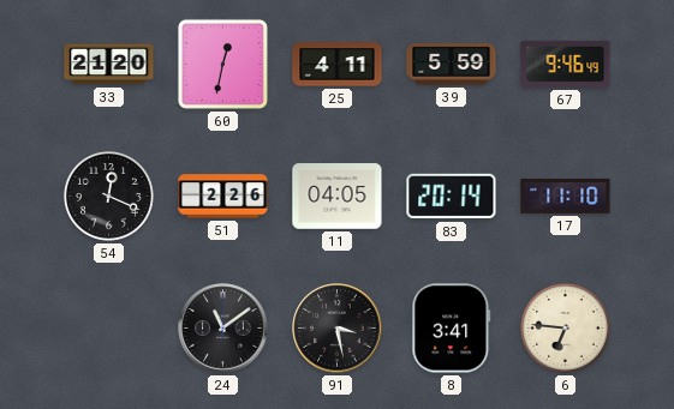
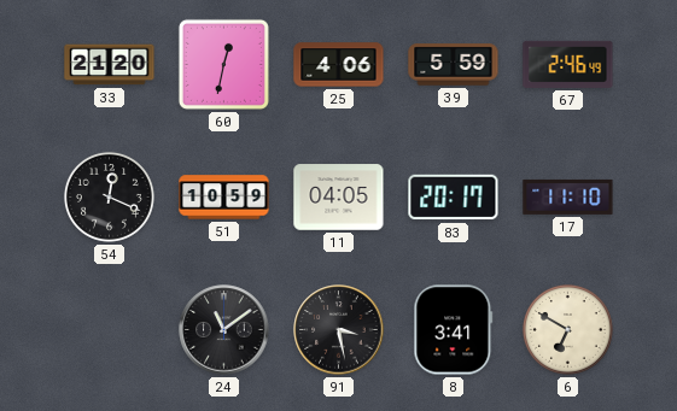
25: 4:11 -> 4:06 (339, 65)
67: 9:46 -> 2:46 (568, 64)
51: 2:26 -> 10:59 (224, 198)
83: 20:14 -> 20:17 (454, 198)
6: 6:46 -> 6:50 (567, 329)
